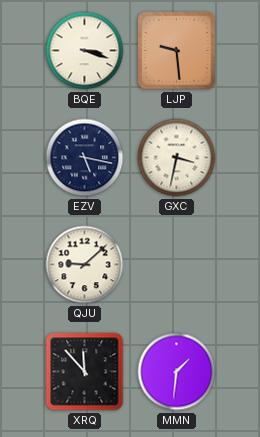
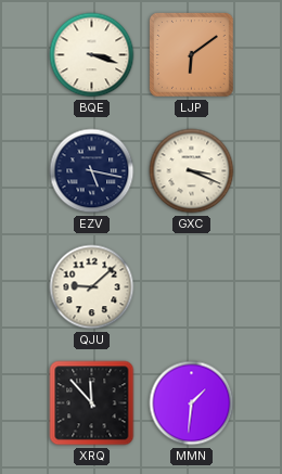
LJP: 9:29 -> 6:09 (192, 55)
GXC: 3:32 -> 3:19 (192, 171)
